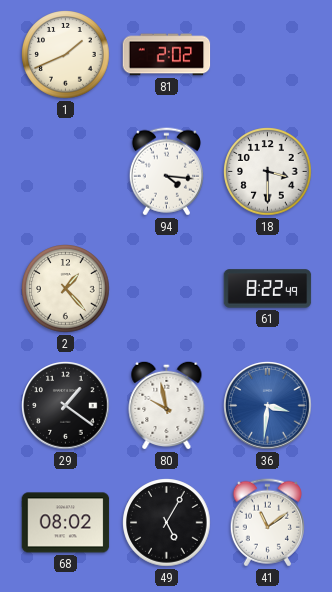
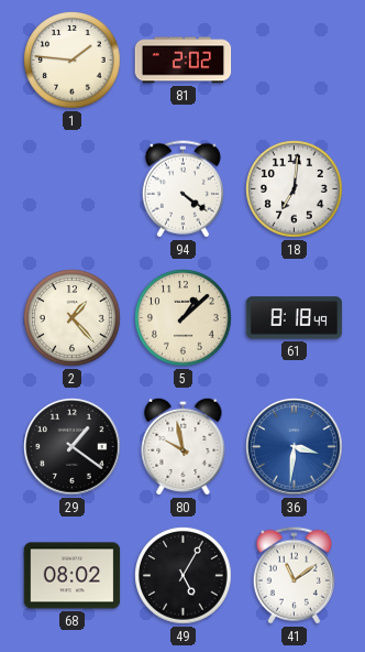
1: 1:41 -> 1:46 (73, 61)
94: 4:16 -> 4:21 (182, 189)
18: 3:30 -> 7:01 (295, 189)
5: none -> 1:08 (184, 318)
61: 8:22 -> 8:18 (295, 318)
